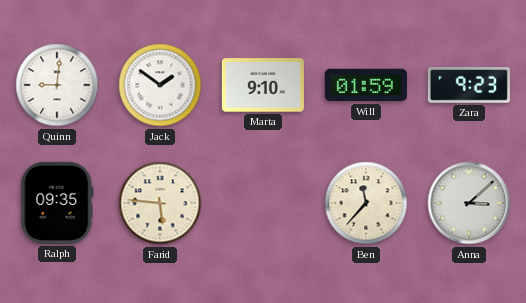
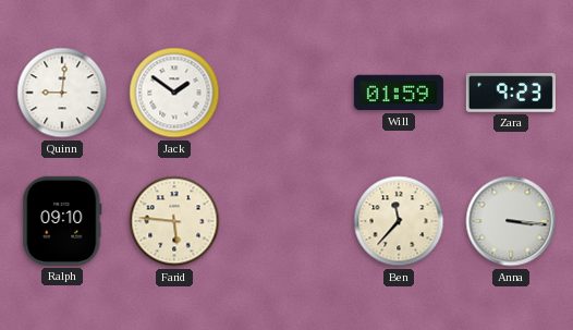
Marta: 9:10 -> none (263, 85)
Ralph: 09:35 -> 09:10 (62, 221)
Anna: 3:08 -> 3:16 (511, 221)
